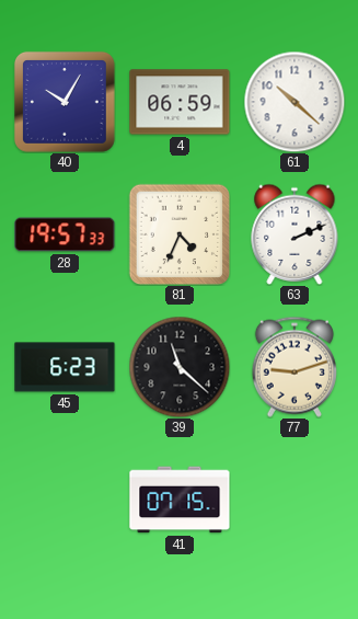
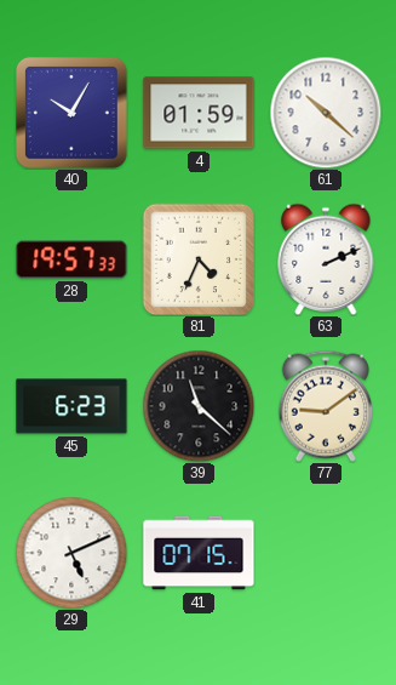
4: 06:59 -> 01:59 (199, 113)
77: 9:12 -> 9:09 (326, 406)
29: none -> 5:11 (71, 553)
